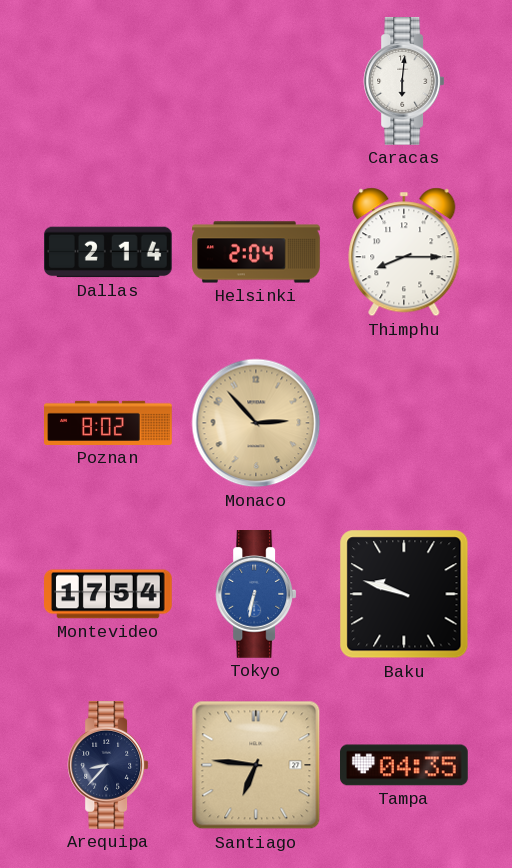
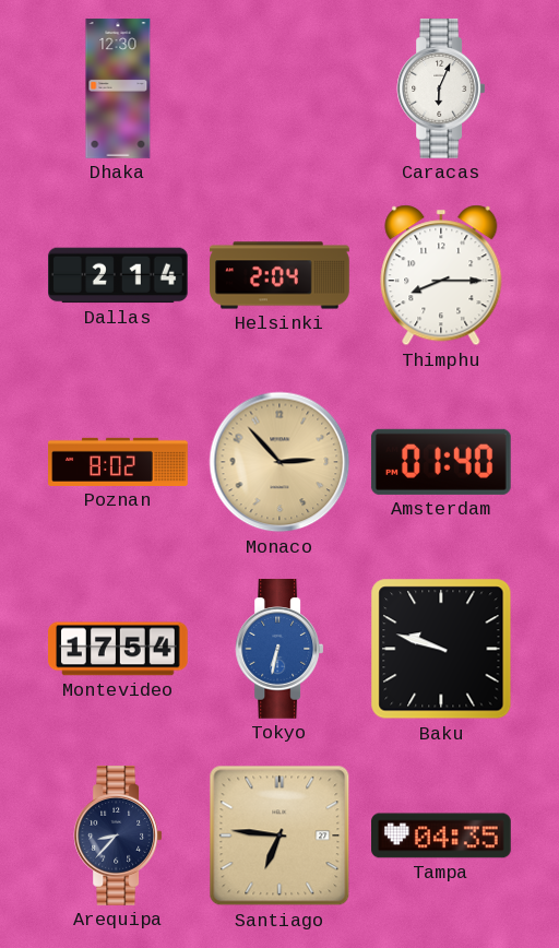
Dhaka: none -> 12:30 (118, 88)
Caracas: 6:01 -> 6:04 (441, 90)
Amsterdam: none -> 01:40 (441, 462)
